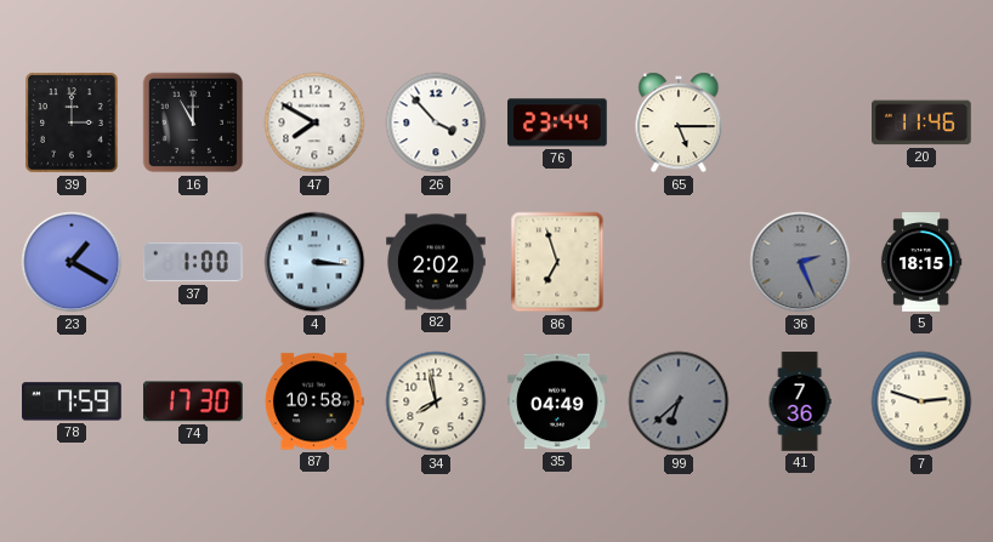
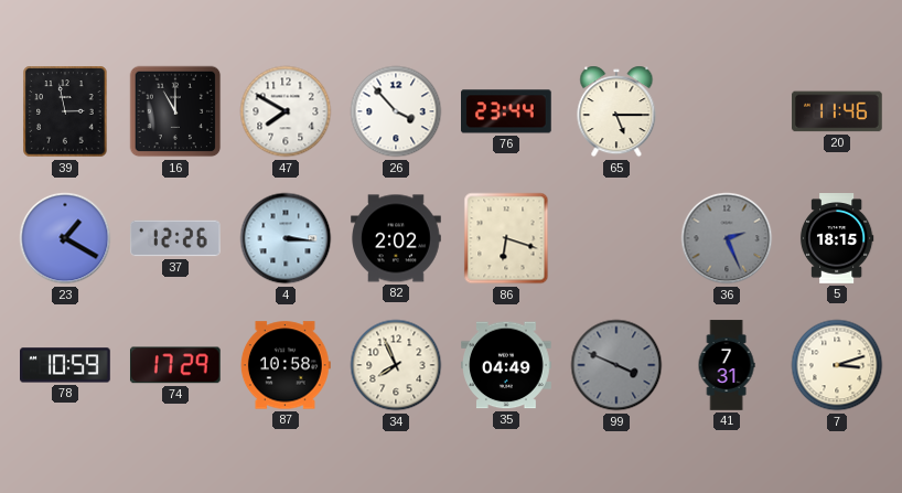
39: 3:00 -> 2:58 (65, 111)
37: 1:00 -> 12:26 (176, 238)
86: 6:57 -> 6:18 (506, 238)
78: 7:59 -> 10:59 (66, 365)
74: 17:30 -> 17:29 (175, 365)
34: 7:58 -> 7:56 (396, 365)
99: 6:38 -> 3:49 (616, 365)
41: 7:36 -> 7:31 (727, 365)
7: 2:48 -> 3:12 (837, 365)
